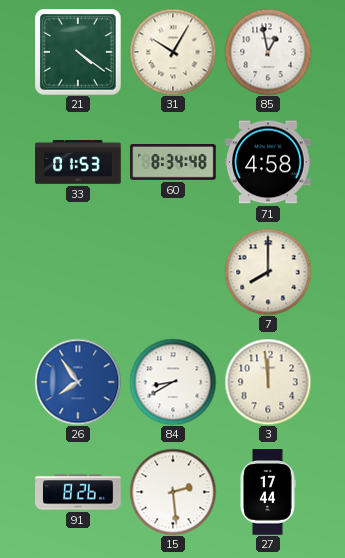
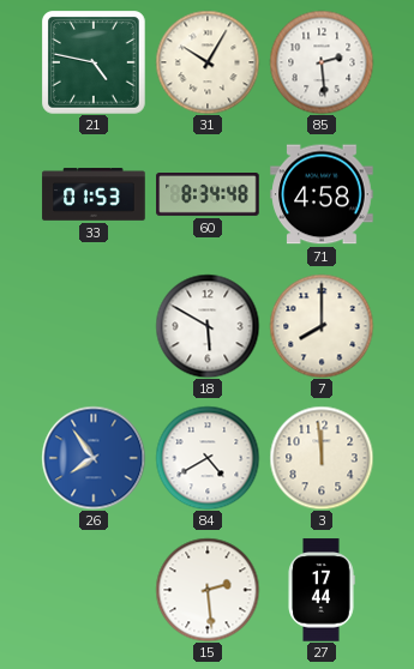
21: 4:21 -> 4:47 (95, 64)
85: 12:58 -> 2:29 (322, 62)
18: none -> 5:50 (208, 326)
84: 8:40 -> 4:40 (208, 458)
91: 8:26 -> none (78, 492)
